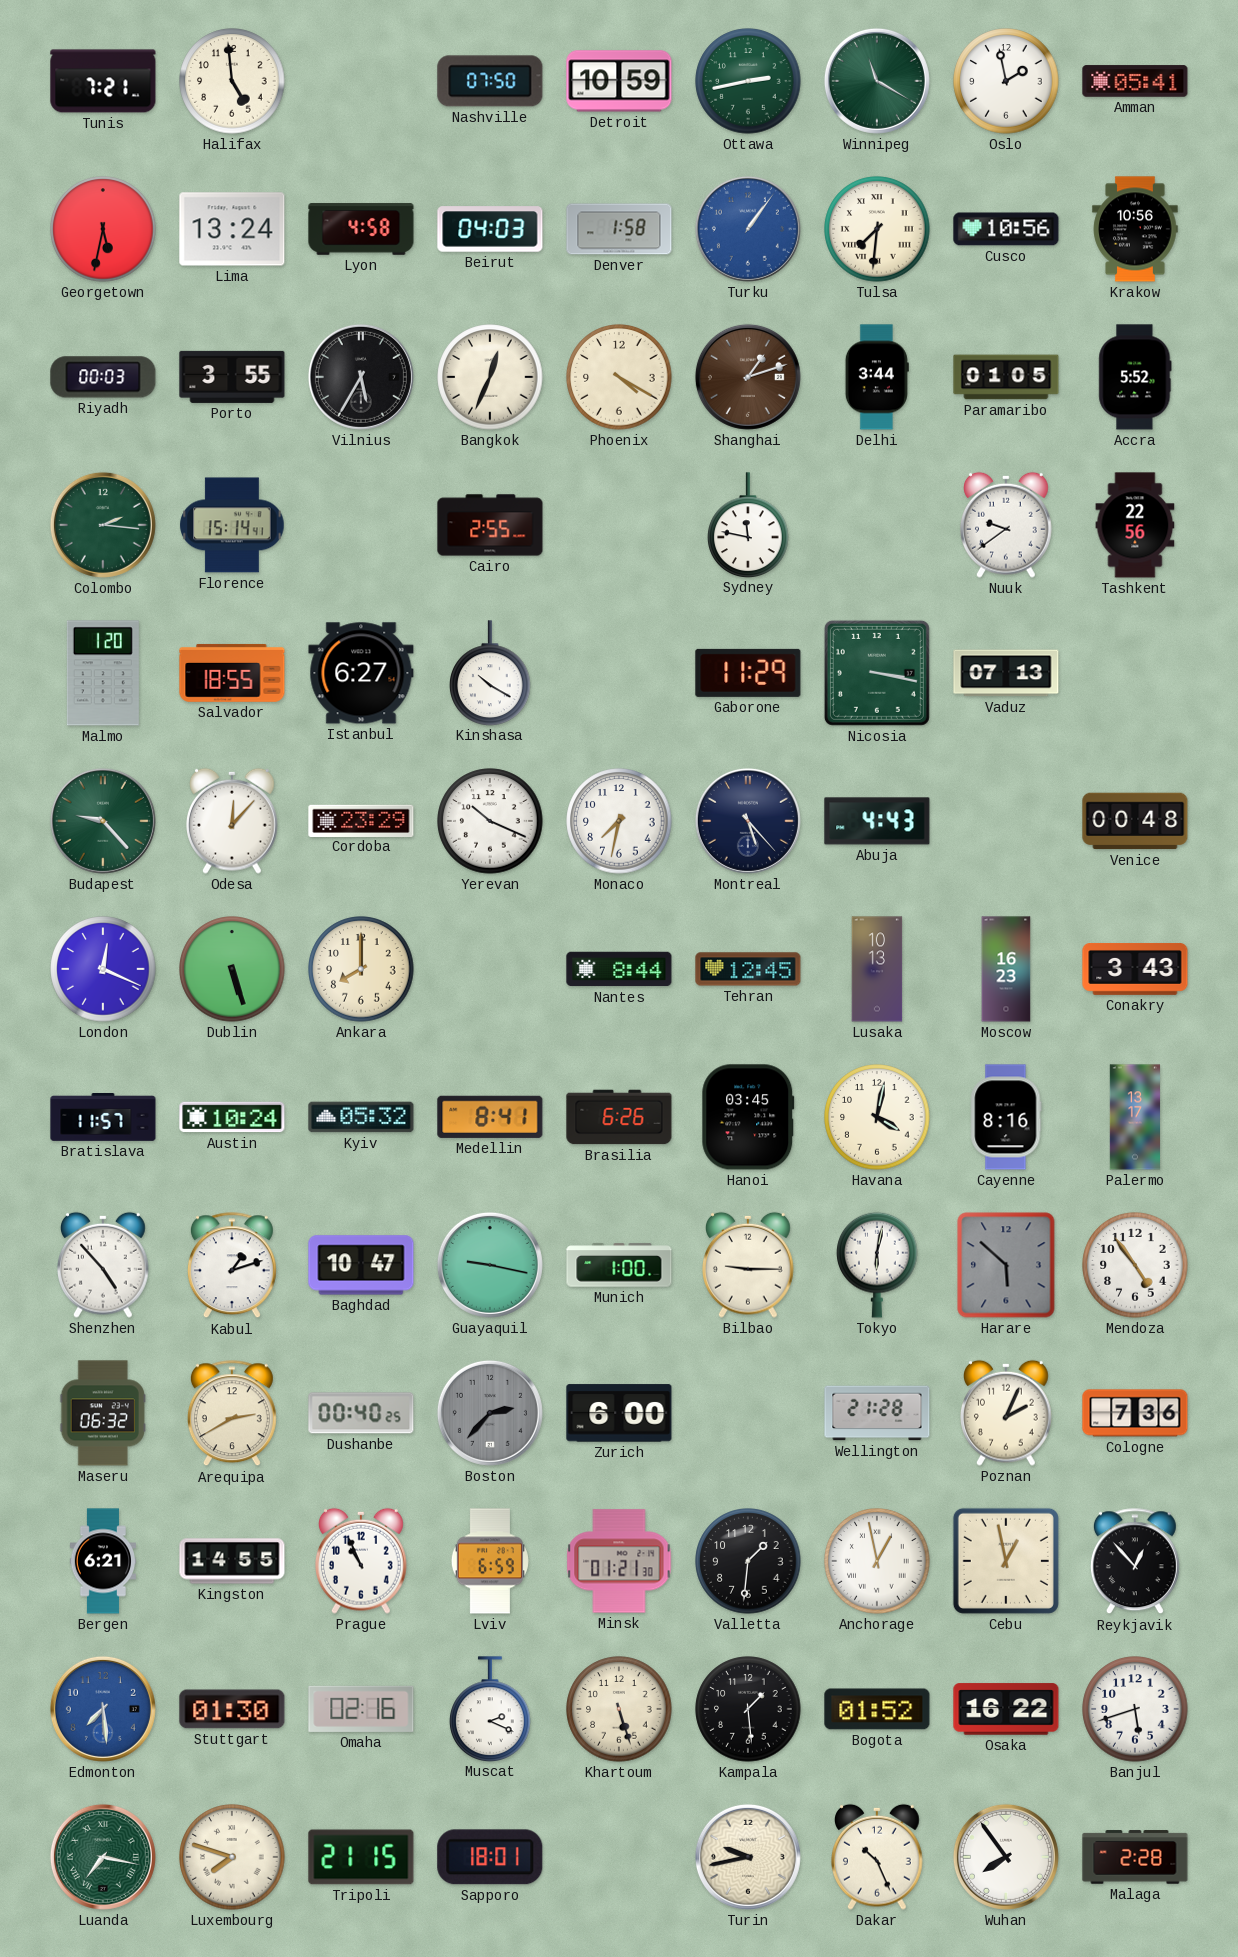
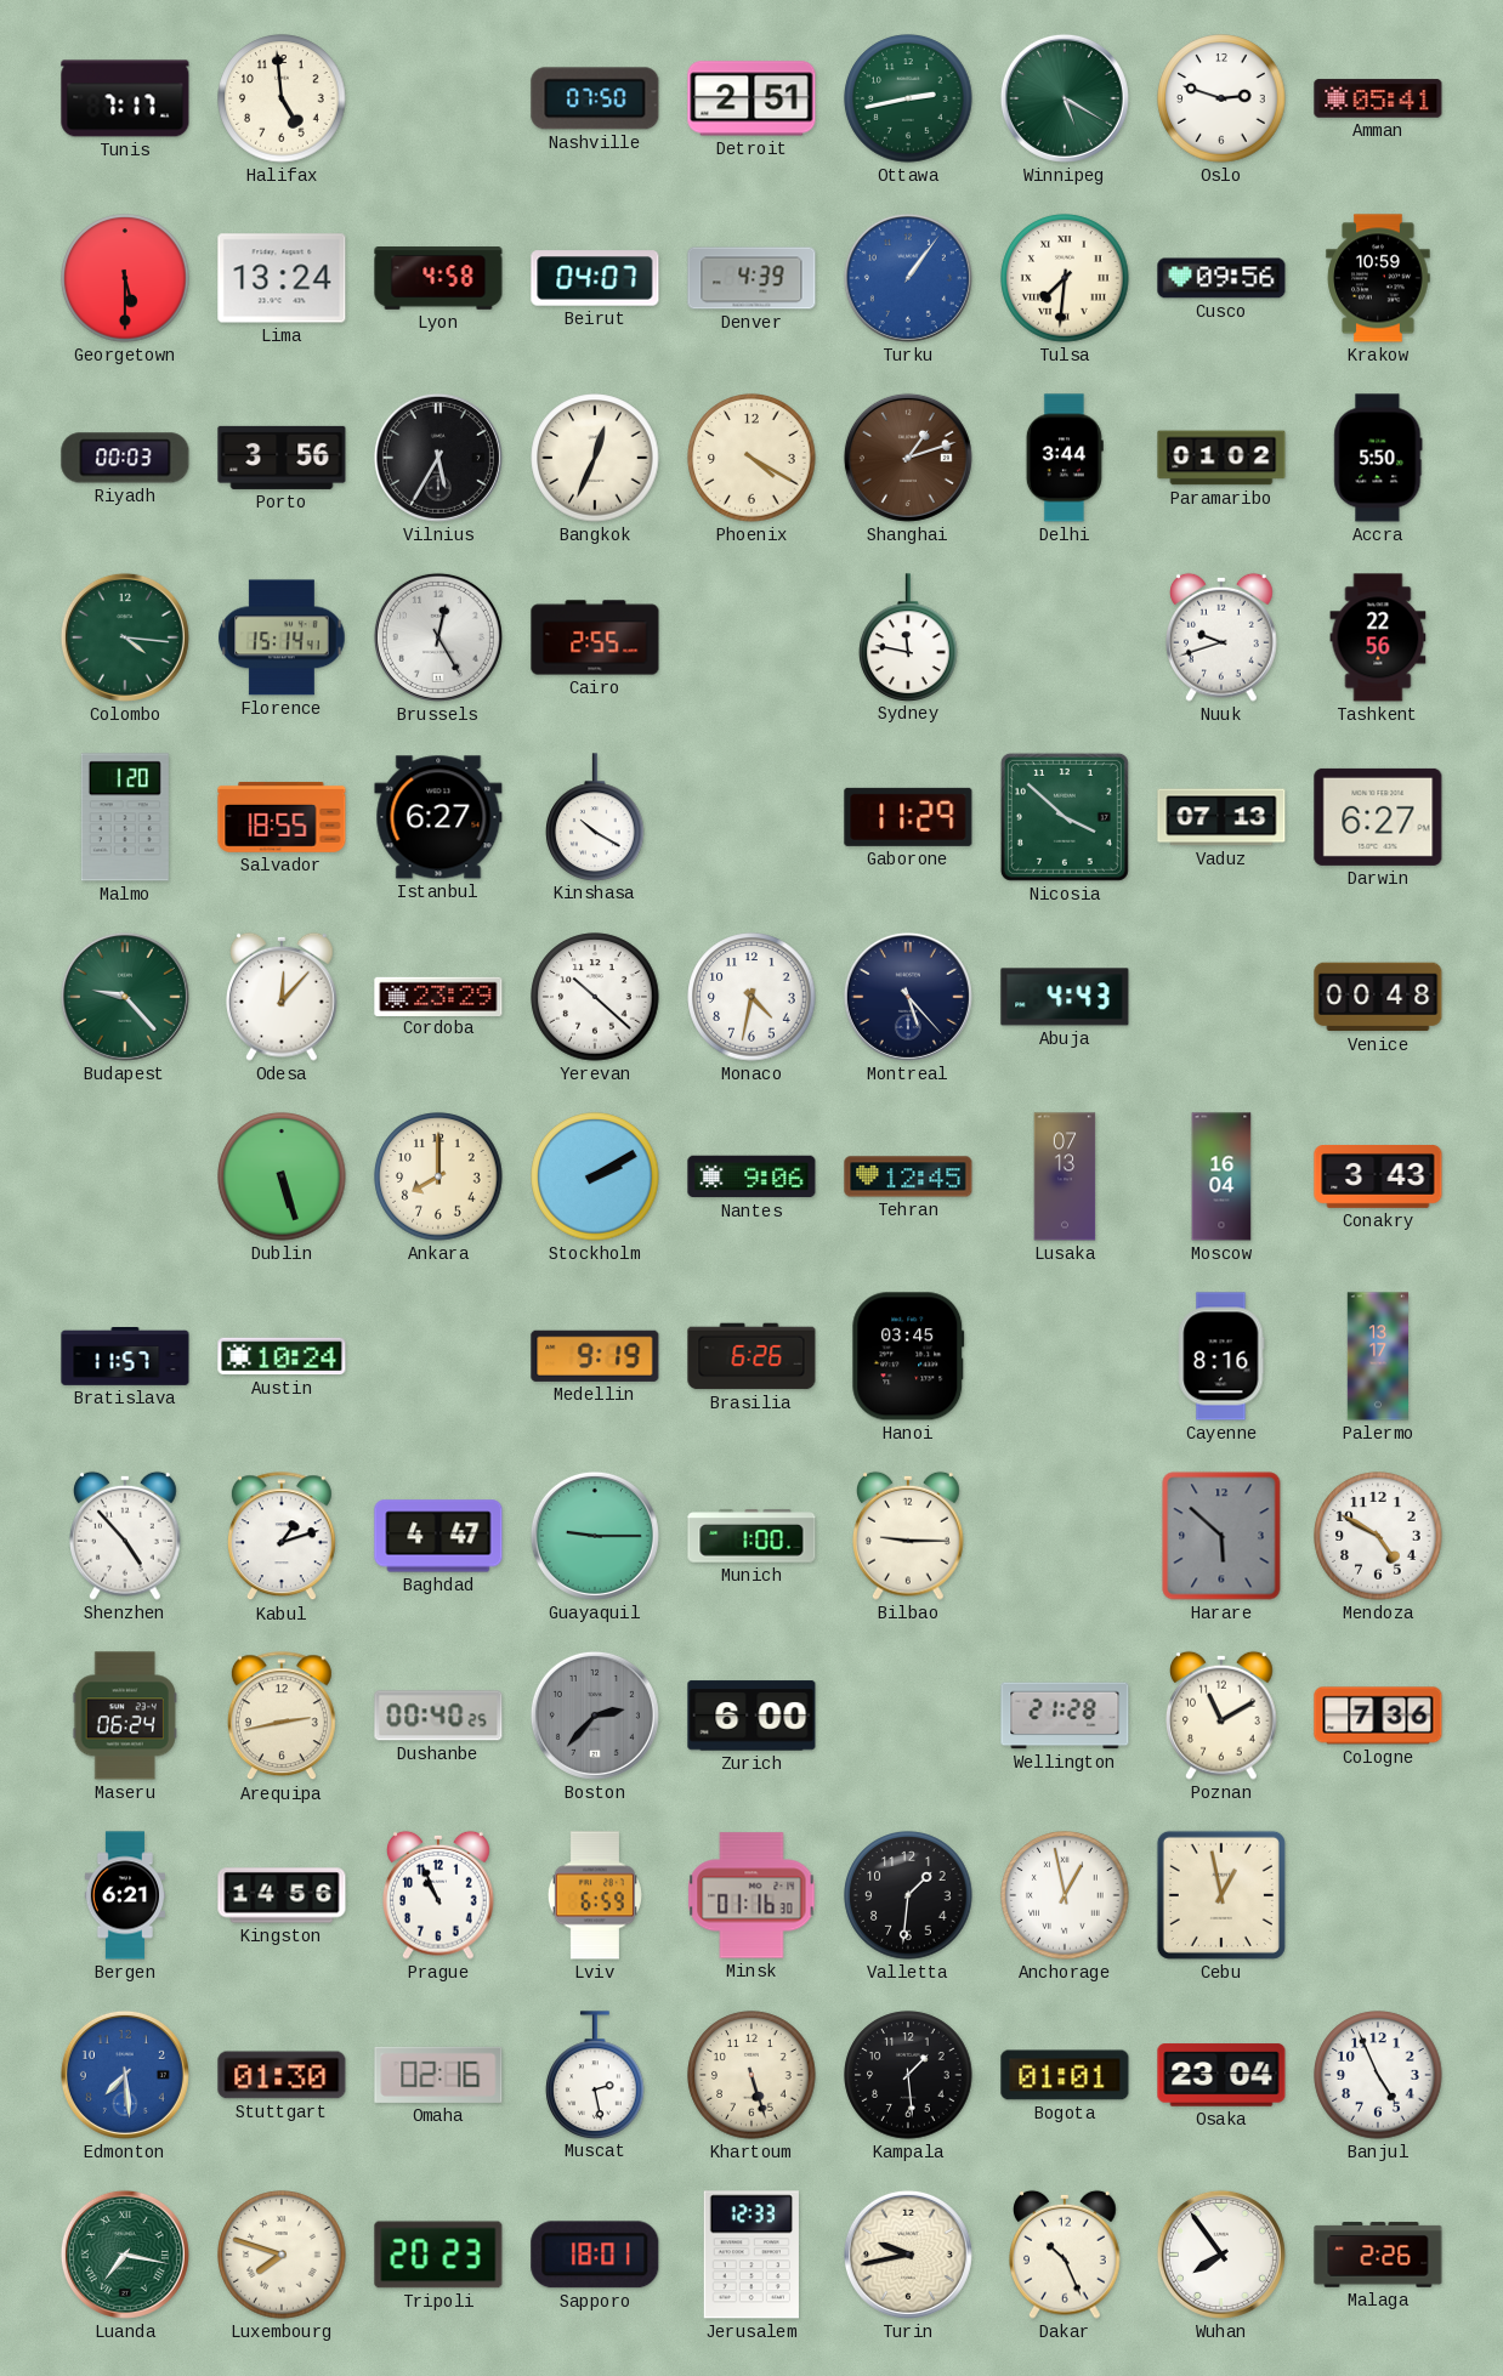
Tunis: 7:21 -> 7:17 (125, 98)
Detroit: 10:59 -> 2:51 (751, 98)
Winnipeg: 11:20 -> 5:20 (1065, 98)
Oslo: 1:58 -> 2:48 (1221, 98)
Georgetown: 5:32 -> 5:30 (125, 278)
Beirut: 04:03 -> 04:07 (595, 278)
Denver: 1:58 -> 4:39 (751, 278)
Cusco: 10:56 -> 09:56 (1221, 278)
Krakow: 10:56 -> 10:59 (1378, 278)
Porto: 3:55 -> 3:56 (282, 458)
Paramaribo: 01:05 -> 01:02 (1221, 458)
Accra: 5:52 -> 5:50 (1378, 458)
Colombo: 2:16 -> 4:16 (125, 637)
Brussels: none -> 12:25 (438, 637)
Nuuk: 9:39 -> 9:42 (1223, 637)
Nicosia: 3:17 -> 3:52 (1065, 817)
Darwin: none -> 6:27 (1378, 817)
Yerevan: 10:19 -> 10:22 (595, 997)
Monaco: 7:32 -> 4:32 (751, 997)
London: 12:19 -> none (103, 969)
Stockholm: none -> 2:10 (595, 1176)
Nantes: 8:44 -> 9:06 (751, 1176)
Lusaka: 10:13 -> 07:13 (1065, 1176)
Moscow: 16:23 -> 16:04 (1221, 1176)
Kyiv: 05:32 -> none (361, 1117)
Medellin: 8:41 -> 9:19 (595, 1356)
Havana: 4:02 -> none (877, 1117)
Baghdad: 10:47 -> 4:47 (438, 1536)
Guayaquil: 9:17 -> 9:15 (595, 1536)
Tokyo: 6:02 -> none (877, 1265)
Mendoza: 4:54 -> 4:50 (1378, 1536)
Maseru: 06:32 -> 06:24 (125, 1716)
Arequipa: 2:40 -> 2:43 (282, 1717)
Poznan: 2:04 -> 11:10 (1223, 1716)
Kingston: 14:55 -> 14:56 (282, 1895)
Minsk: 01:21 -> 01:16 (751, 1895)
Reykjavik: 12:53 -> none (1135, 1562)
Muscat: 2:19 -> 2:28 (595, 2075)
Bogota: 01:52 -> 01:01 (1065, 2075)
Osaka: 16:22 -> 23:04 (1221, 2075)
Banjul: 5:42 -> 4:56 (1378, 2075)
Tripoli: 21:15 -> 20:23 (438, 2255)
Jerusalem: none -> 12:33 (751, 2255)
Malaga: 2:28 -> 2:26 (1378, 2255)
